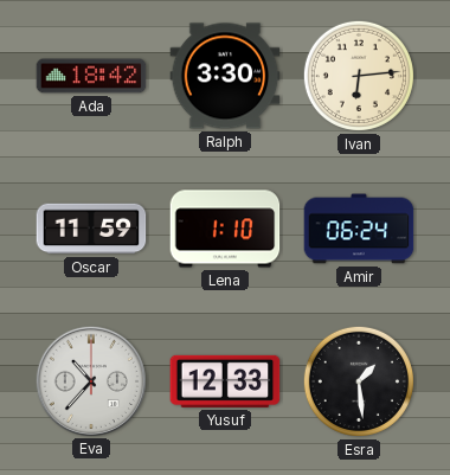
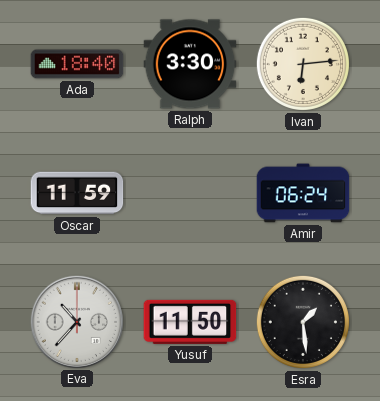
Ada: 18:42 -> 18:40 (77, 64)
Lena: 1:10 -> none (225, 229)
Yusuf: 12:33 -> 11:50 (190, 322)
